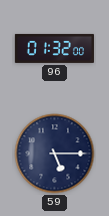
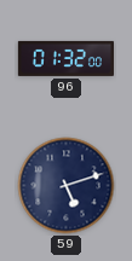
59: 5:15 -> 5:12 (67, 186)
